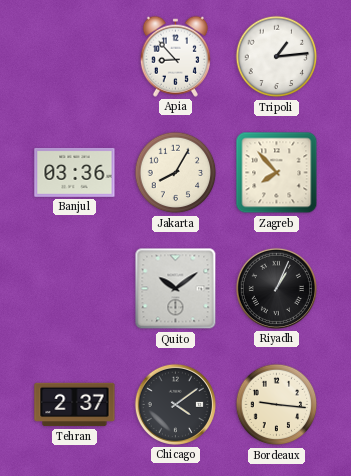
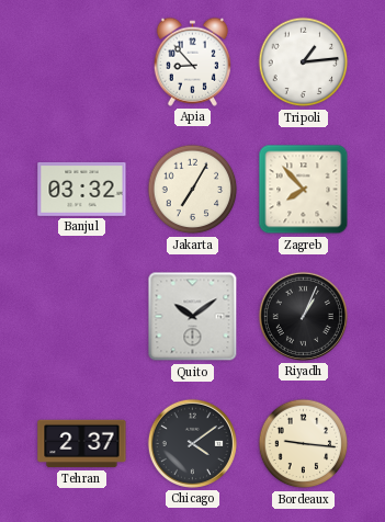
Banjul: 03:36 -> 03:32 (82, 189)
Jakarta: 8:05 -> 7:05 (193, 190)
